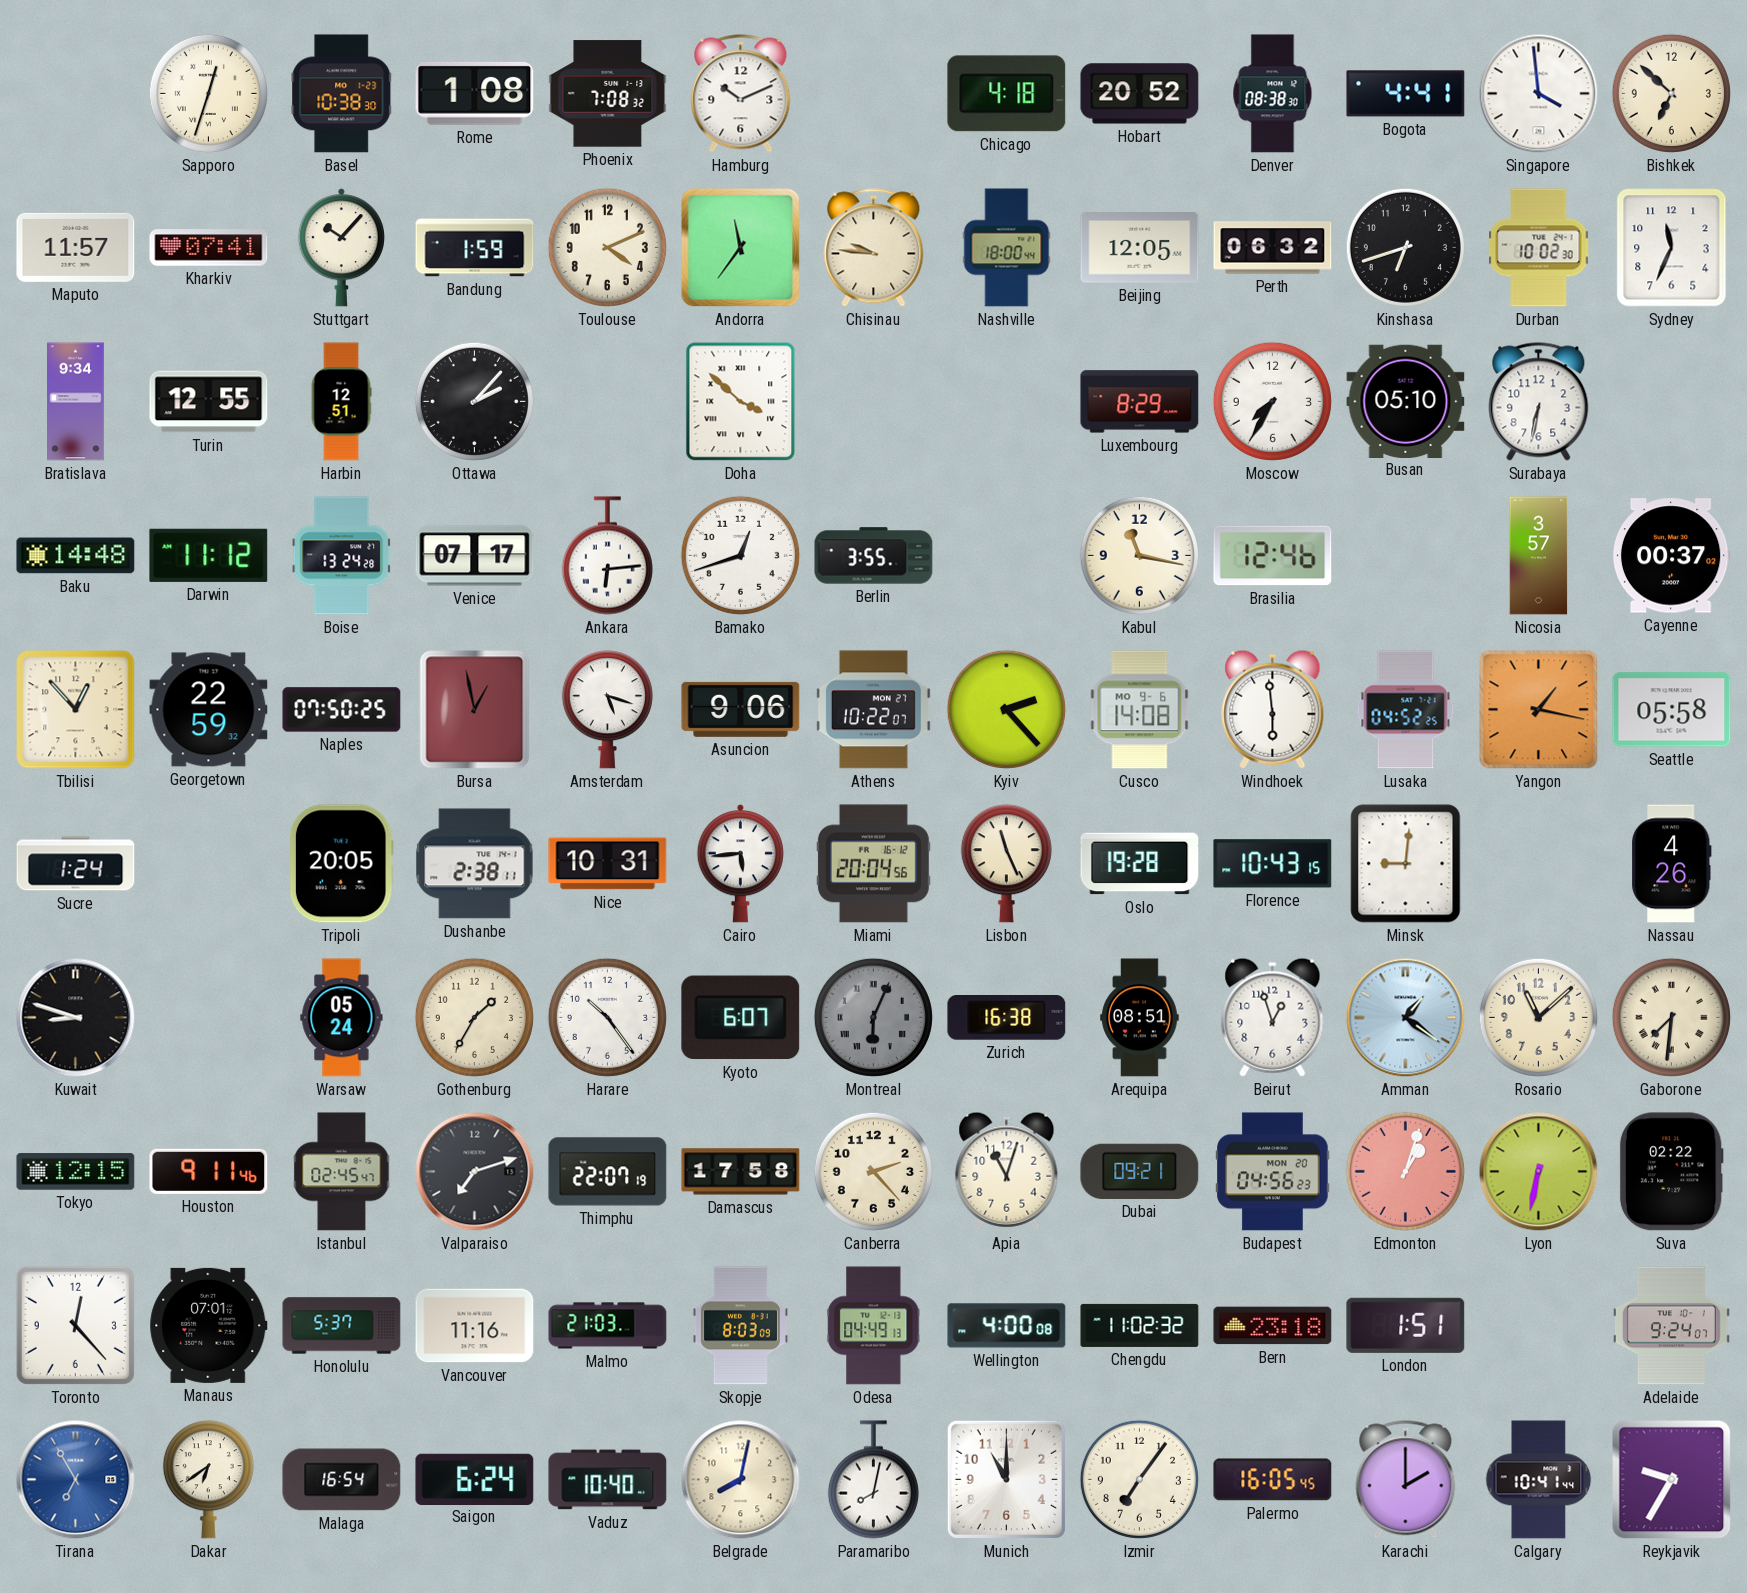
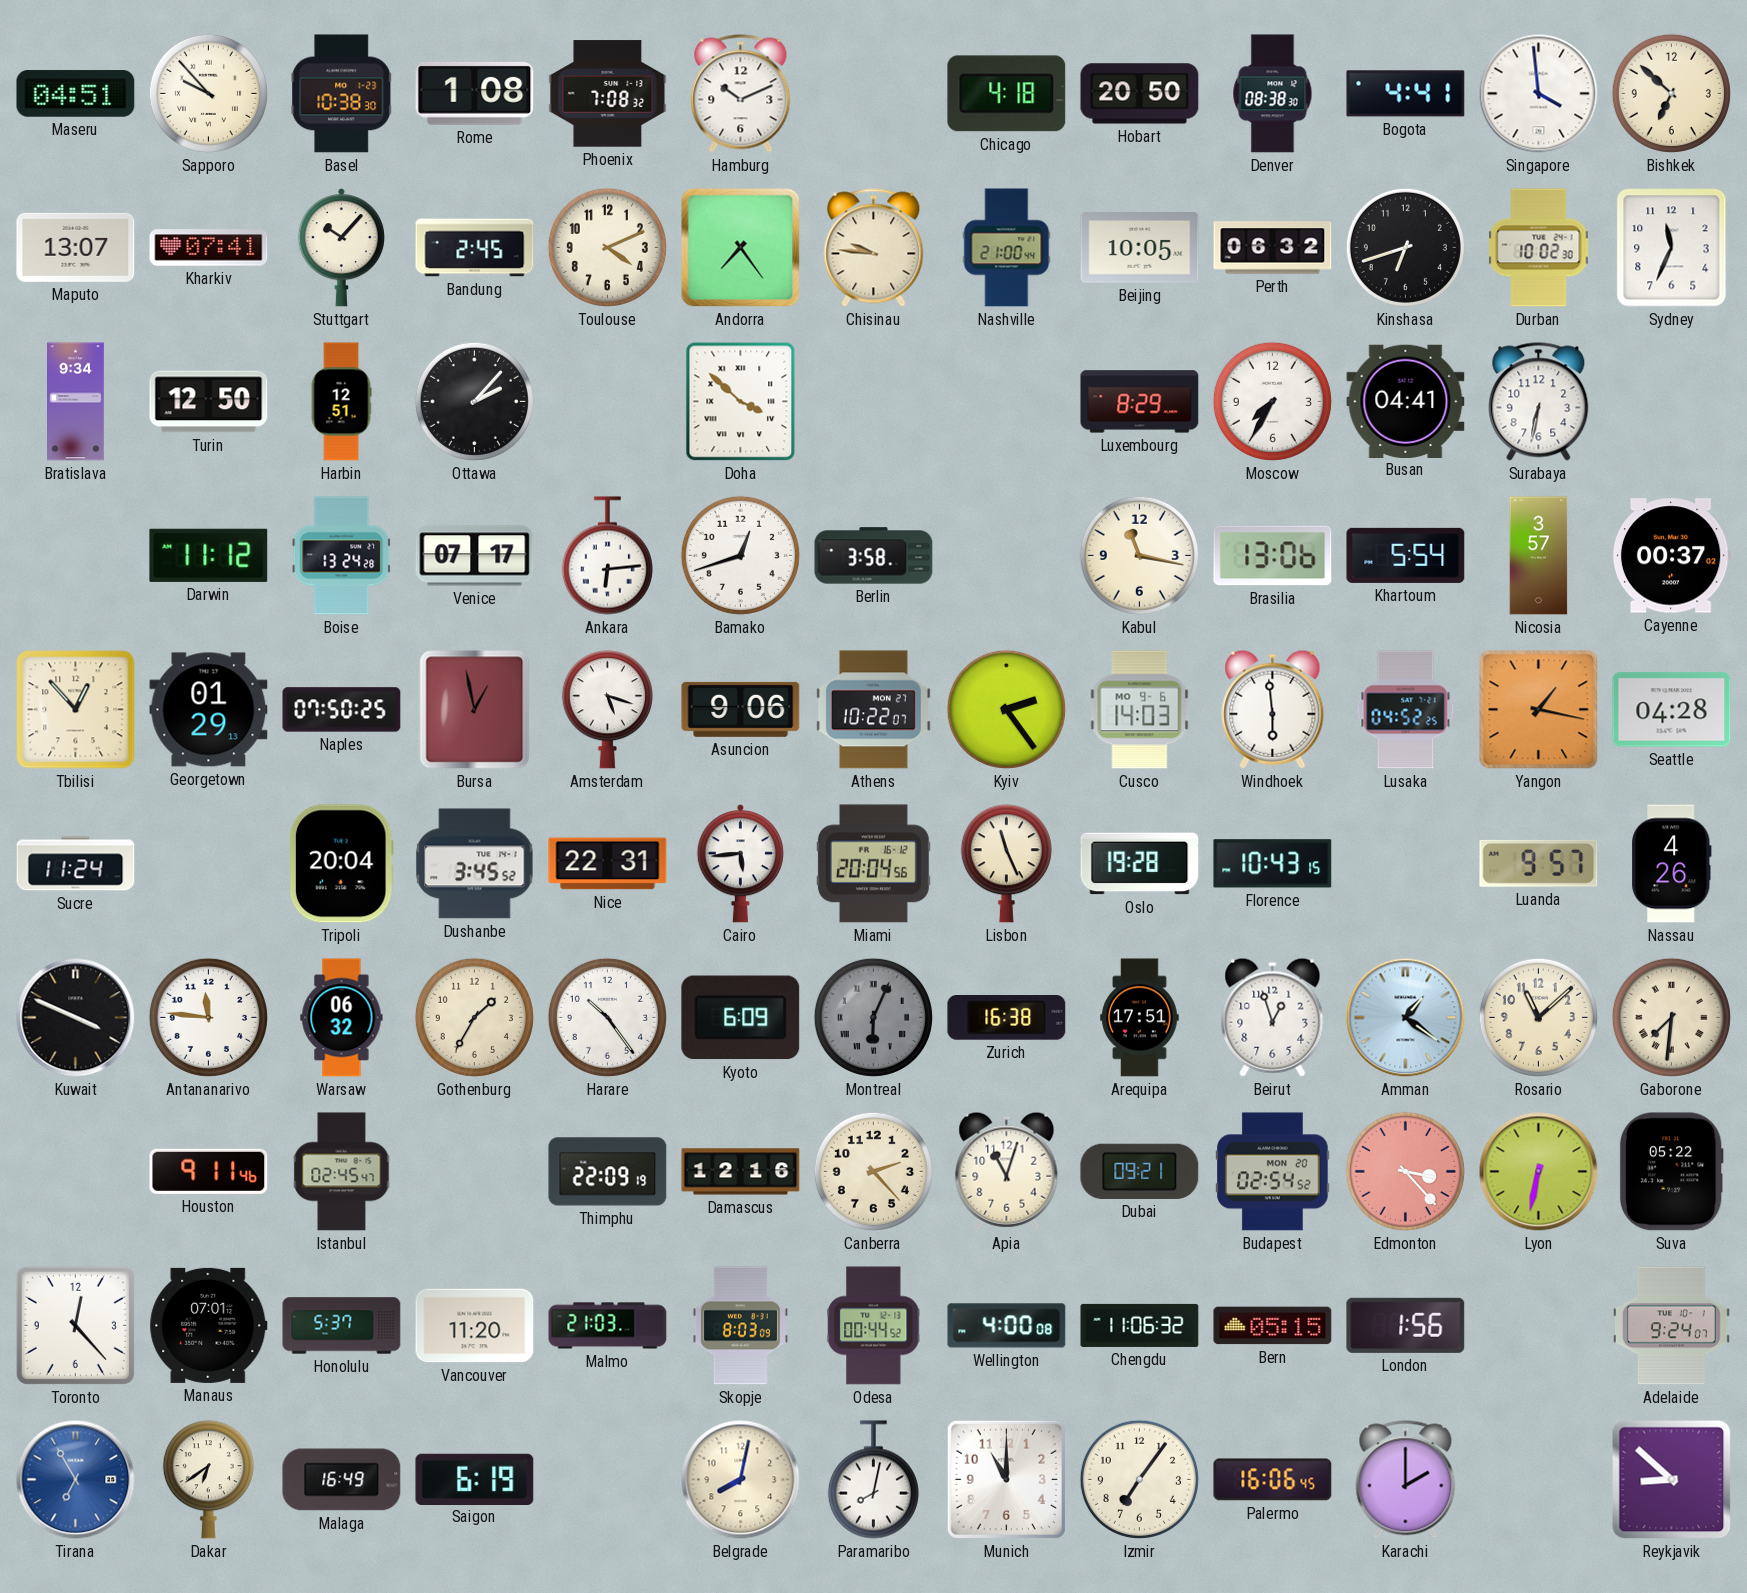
Maseru: none -> 04:51 (76, 94)
Sapporo: 12:33 -> 9:53 (208, 93)
Hobart: 20:52 -> 20:50 (1140, 94)
Maputo: 11:57 -> 13:07 (76, 247)
Bandung: 1:59 -> 2:45 (475, 248)
Andorra: 11:36 -> 7:24 (741, 248)
Nashville: 18:00 -> 21:00 (1007, 248)
Beijing: 12:05 -> 10:05 (1140, 248)
Turin: 12:55 -> 12:50 (209, 402)
Busan: 05:10 -> 04:41 (1406, 401)
Baku: 14:48 -> none (76, 556)
Berlin: 3:55 -> 3:58 (874, 556)
Brasilia: 12:46 -> 13:06 (1273, 556)
Khartoum: none -> 5:54 (1406, 555)
Georgetown: 22:59 -> 01:29 (209, 710)
Kyiv: 2:23 -> 2:24 (1006, 709)
Cusco: 14:08 -> 14:03 (1140, 710)
Seattle: 05:58 -> 04:28 (1672, 710)
Sucre: 1:24 -> 11:24 (76, 864)
Tripoli: 20:05 -> 20:04 (341, 864)
Dushanbe: 2:38 -> 3:45 (475, 864)
Nice: 10:31 -> 22:31 (608, 864)
Minsk: 9:01 -> none (1406, 864)
Luanda: none -> 9:57 (1539, 863)
Kuwait: 8:48 -> 3:49 (76, 1018)
Antananarivo: none -> 11:46 (208, 1017)
Warsaw: 05:24 -> 06:32 (342, 1018)
Kyoto: 6:07 -> 6:09 (741, 1018)
Arequipa: 08:51 -> 17:51 (1140, 1018)
Tokyo: 12:15 -> none (76, 1172)
Valparaiso: 7:12 -> none (475, 1172)
Thimphu: 22:07 -> 22:09 (608, 1172)
Damascus: 17:58 -> 12:16 (741, 1172)
Budapest: 04:56 -> 02:54 (1273, 1172)
Edmonton: 1:03 -> 3:23 (1405, 1171)
Suva: 02:22 -> 05:22 (1671, 1172)
Vancouver: 11:16 -> 11:20 (475, 1326)
Odesa: 04:49 -> 00:44 (874, 1326)
Chengdu: 11:02 -> 11:06 (1140, 1325)
Bern: 23:18 -> 05:15 (1273, 1326)
London: 1:51 -> 1:56 (1406, 1325)
Malaga: 16:54 -> 16:49 (342, 1480)
Saigon: 6:24 -> 6:19 (475, 1479)
Vaduz: 10:40 -> none (608, 1480)
Palermo: 16:05 -> 16:06 (1273, 1480)
Calgary: 10:41 -> none (1539, 1480)
Reykjavik: 9:35 -> 8:52 (1672, 1480)
